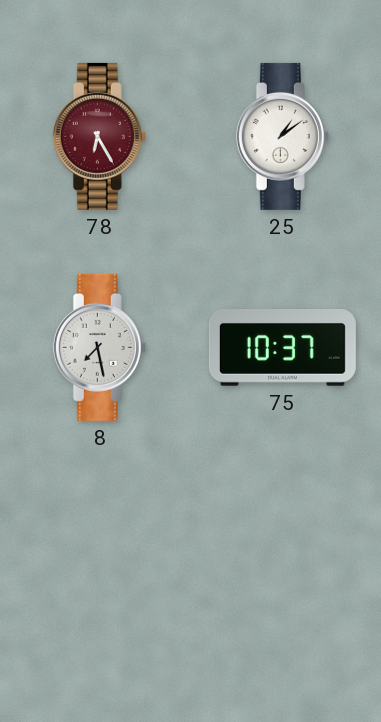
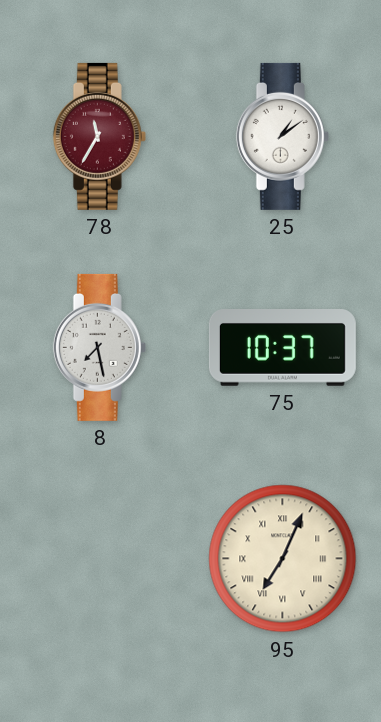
78: 6:25 -> 11:35 (99, 136)
95: none -> 7:04 (283, 559)
